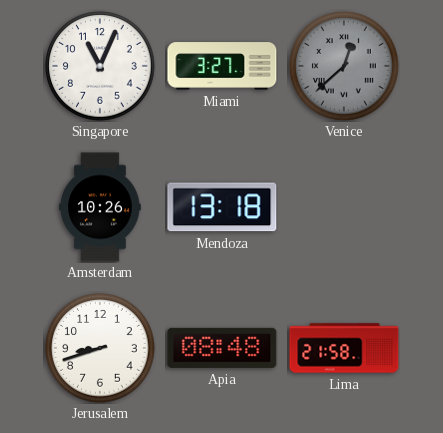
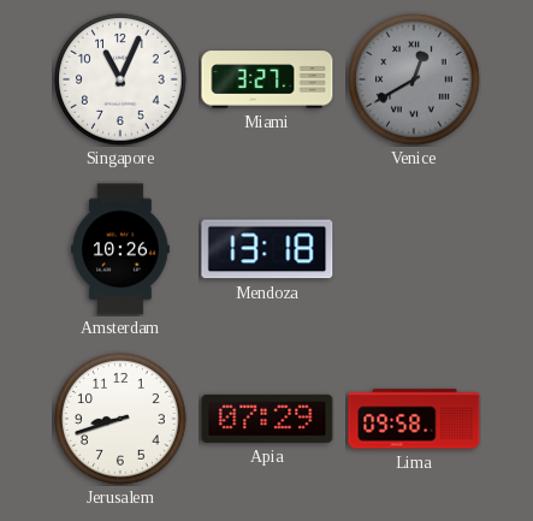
Venice: 12:38 -> 12:40 (414, 79)
Apia: 08:48 -> 07:29 (267, 419)
Lima: 21:58 -> 09:58 (414, 419)
